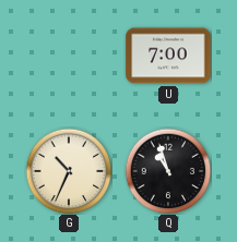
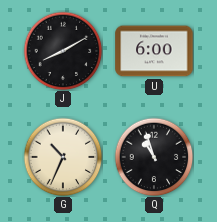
J: none -> 8:10 (63, 51)
U: 7:00 -> 6:00 (154, 51)
